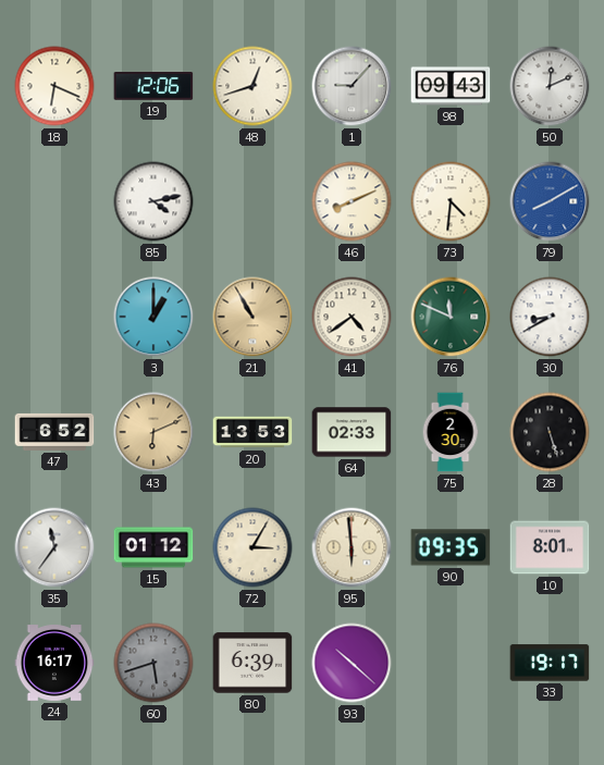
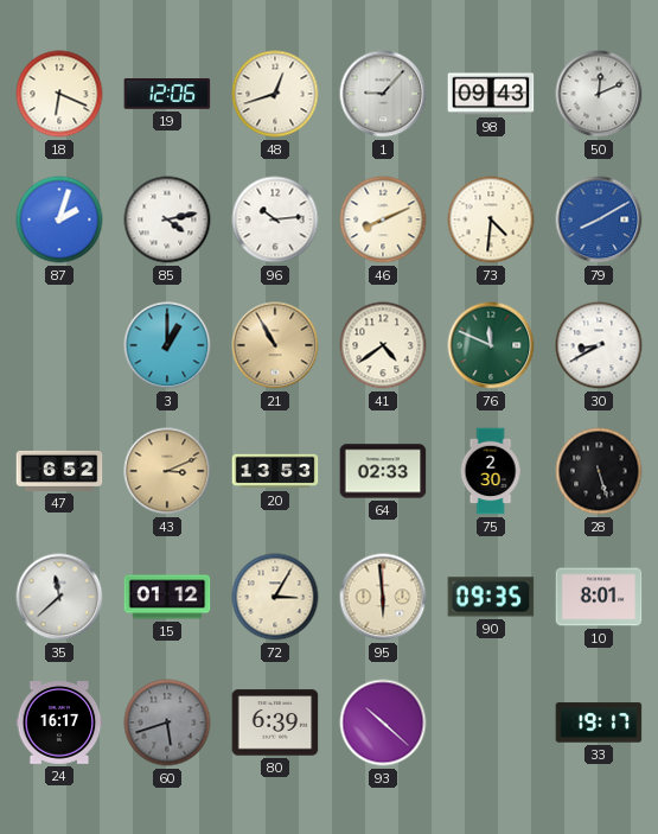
87: none -> 2:03 (59, 219)
96: none -> 10:14 (275, 219)
43: 6:11 -> 3:11 (167, 471)
35: 11:36 -> 11:38 (59, 597)
